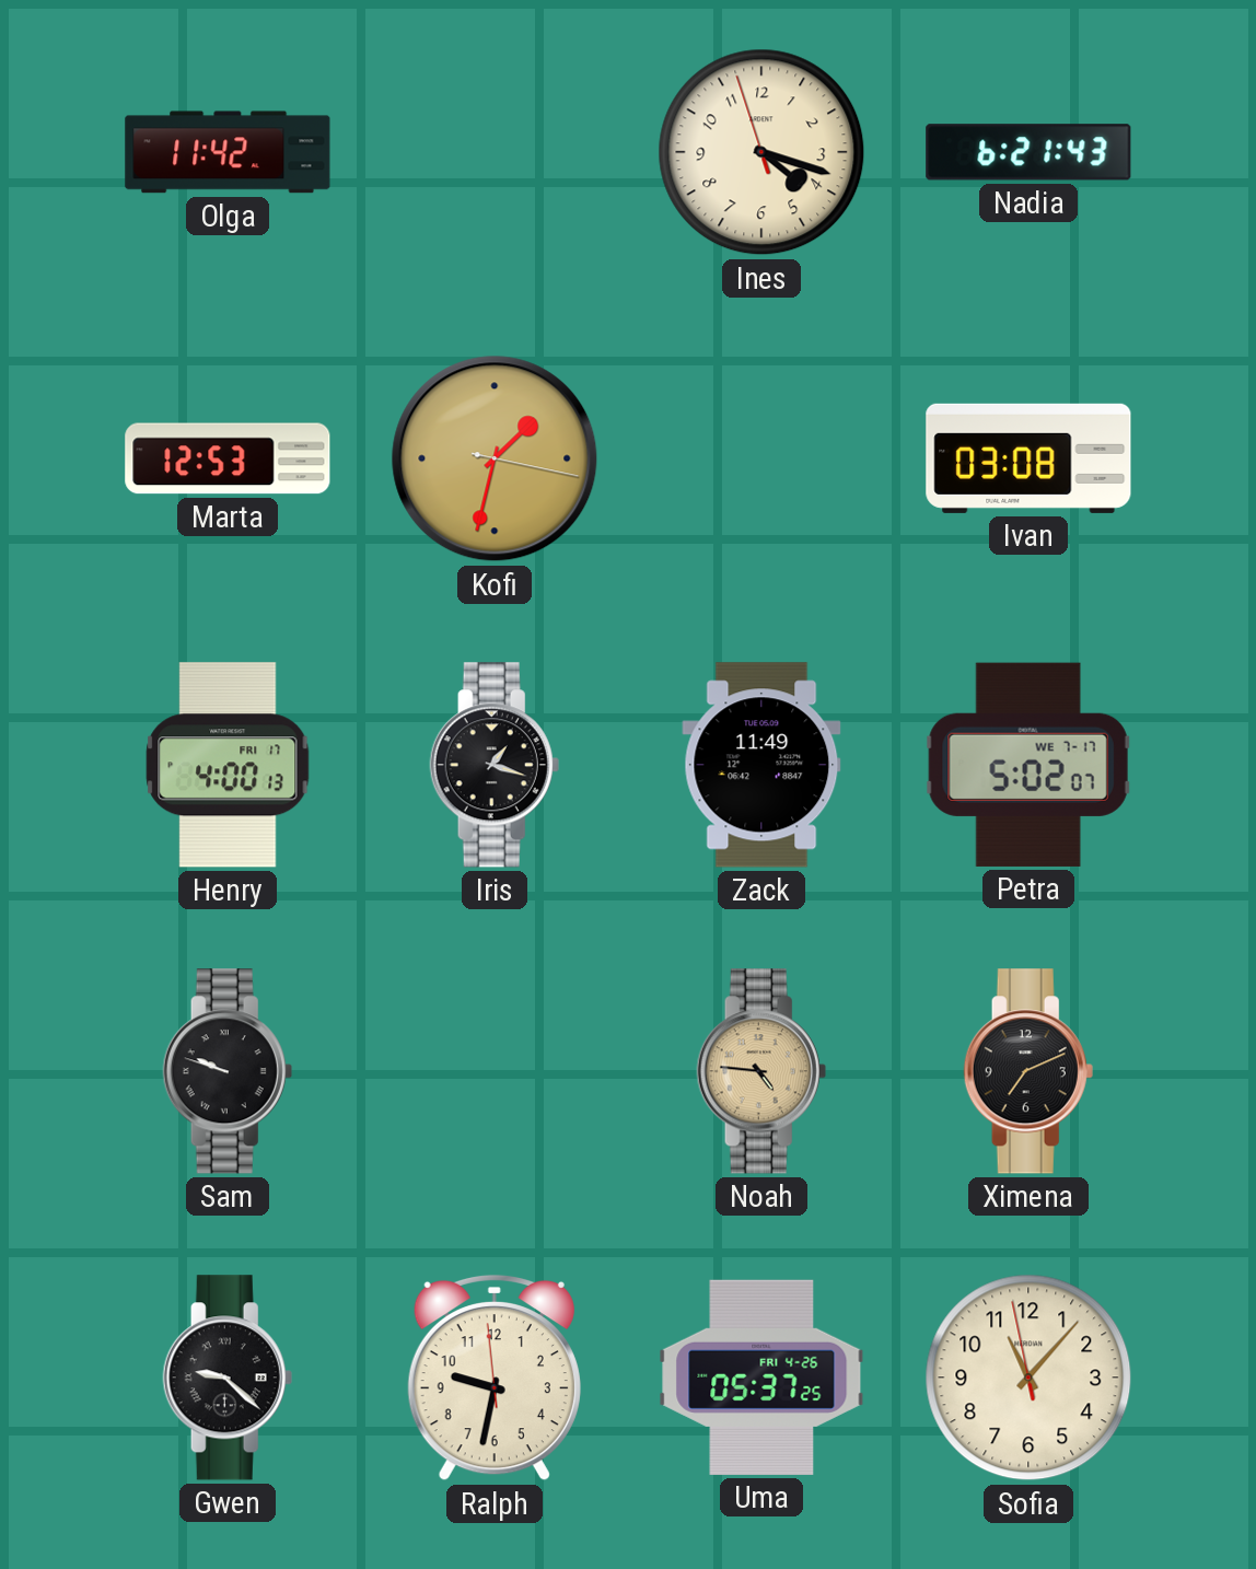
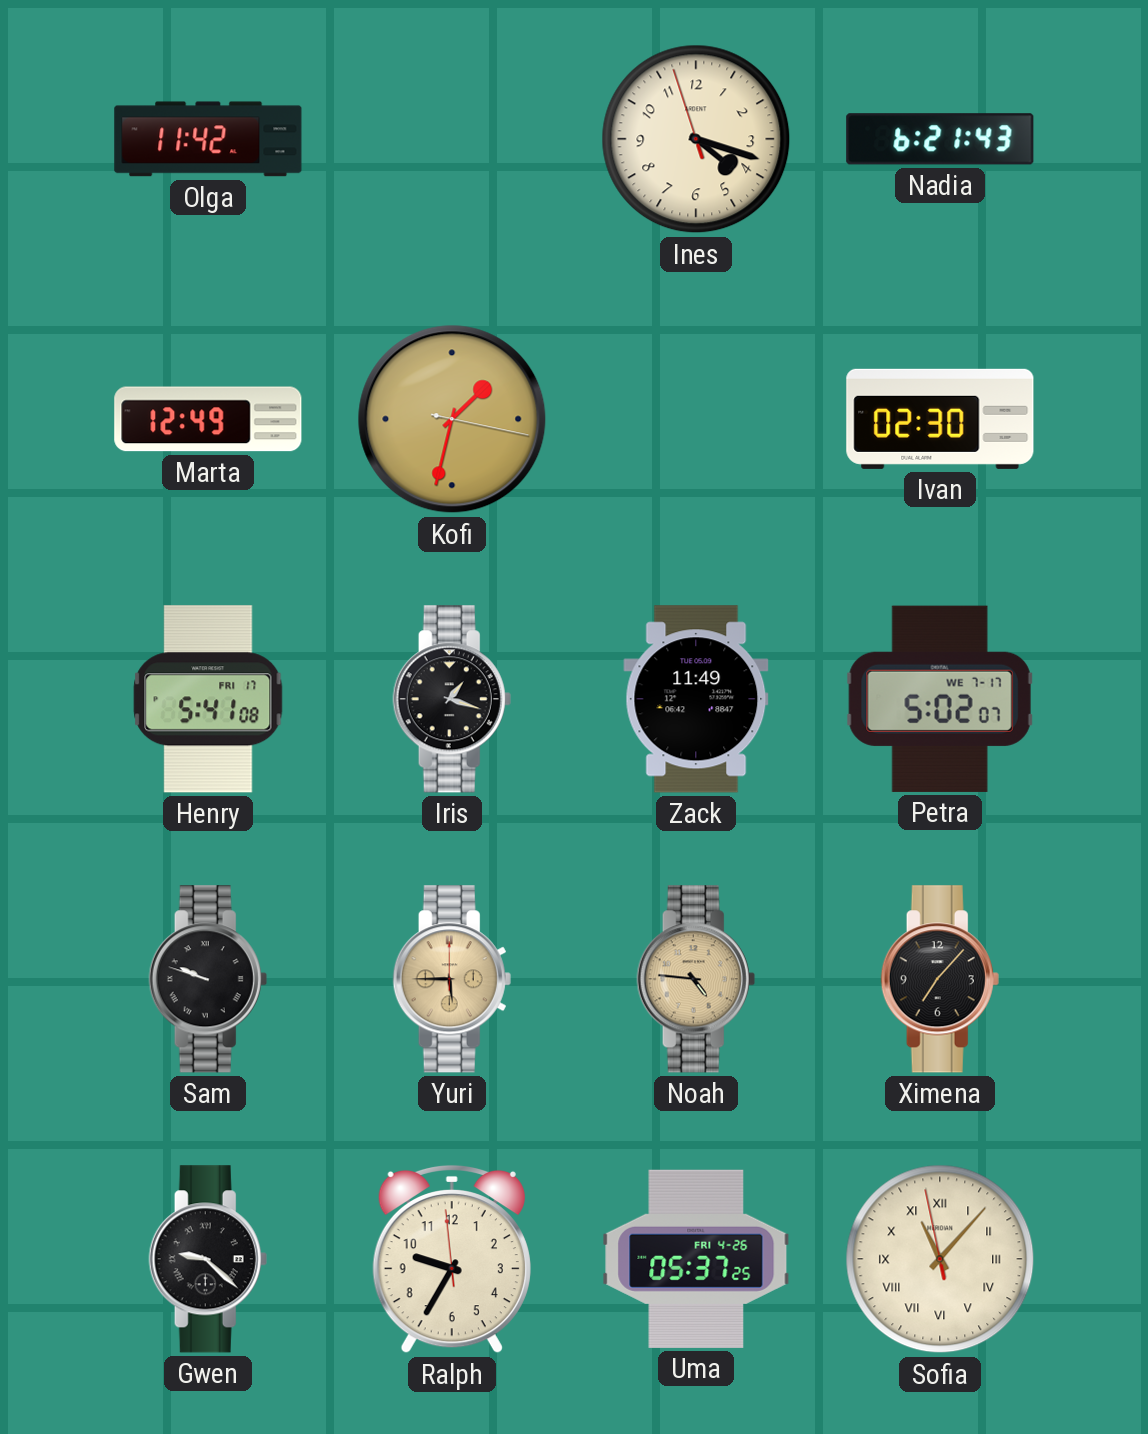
Marta: 12:53 -> 12:49 (208, 419)
Ivan: 03:08 -> 02:30 (940, 419)
Henry: 4:00 -> 5:41 (208, 699)
Yuri: none -> 5:45 (452, 979)
Ximena: 7:11 -> 7:07 (940, 979)
Ralph: 9:31 -> 9:34 (452, 1259)
Sofia numerals: Arabic -> Roman (940, 1259)
